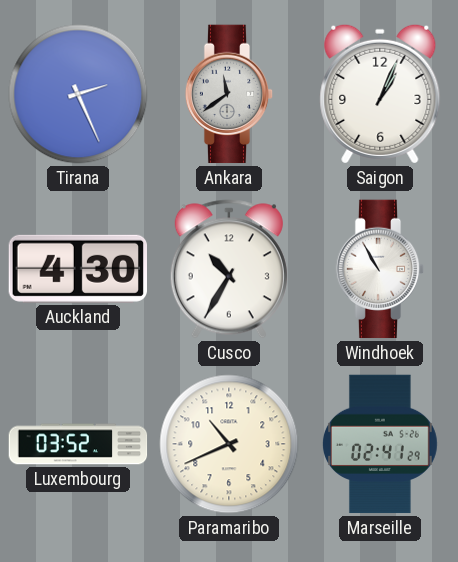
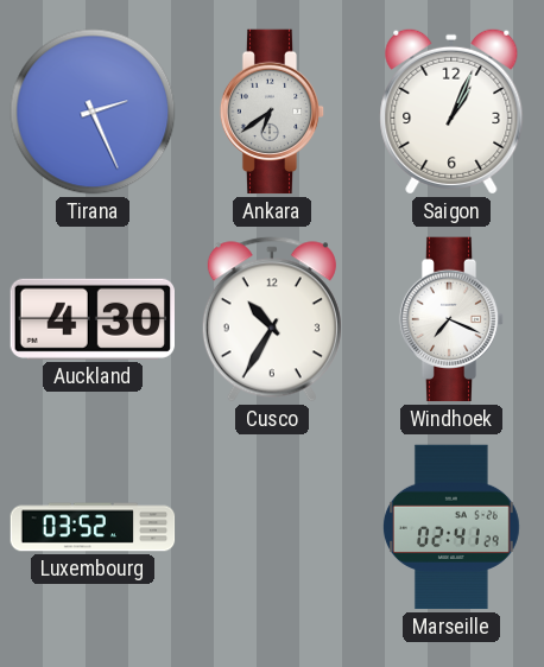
Ankara: 11:39 -> 6:39 (272, 112)
Windhoek: 10:55 -> 7:19 (451, 319)
Paramaribo: 10:41 -> none (229, 444)
